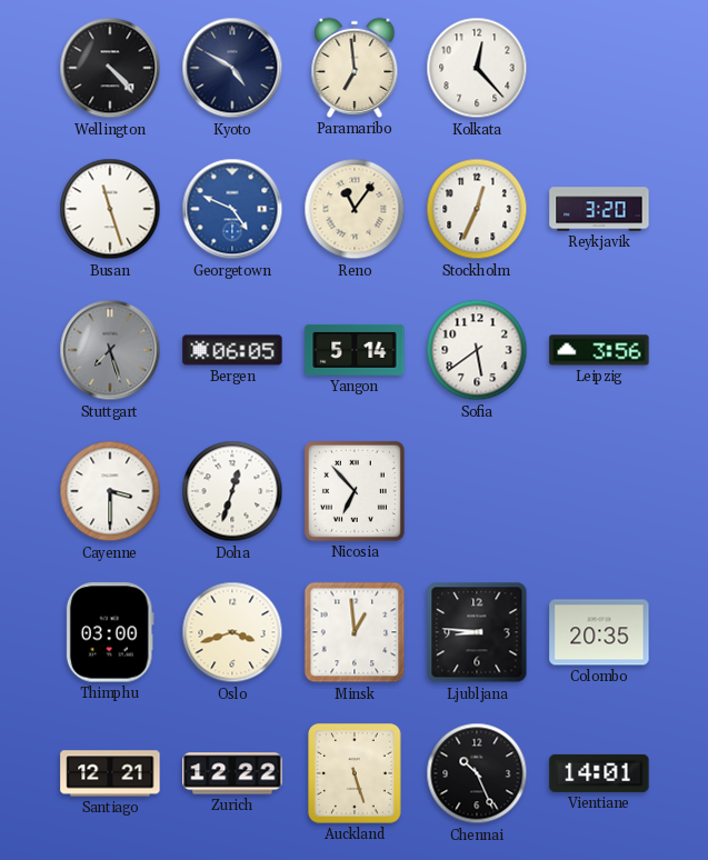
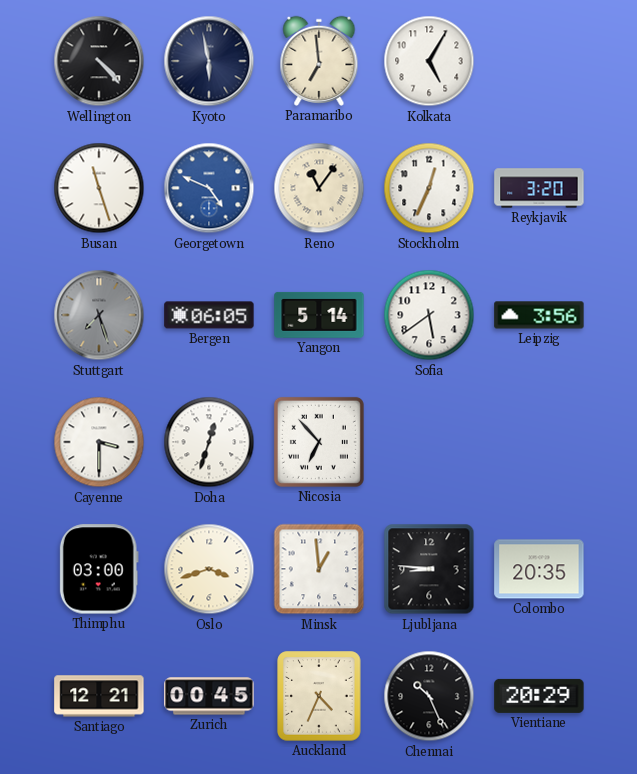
Kyoto: 4:50 -> 5:58 (209, 61)
Kolkata: 12:23 -> 5:05 (429, 61)
Zurich: 12:22 -> 00:45 (209, 696)
Auckland: 5:27 -> 4:34 (319, 696)
Vientiane: 14:01 -> 20:29 (539, 696)
